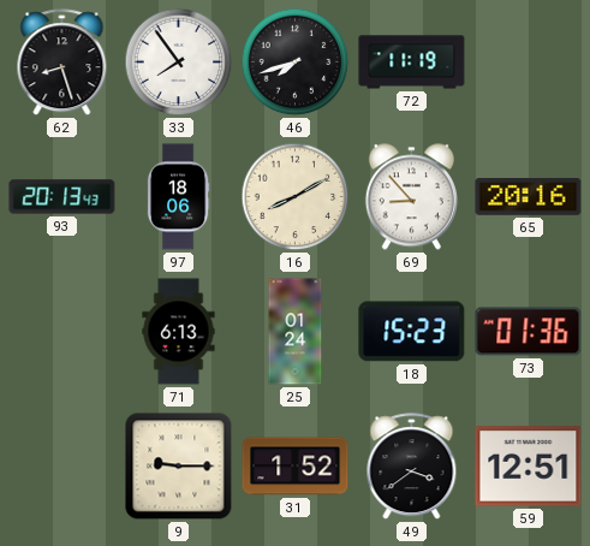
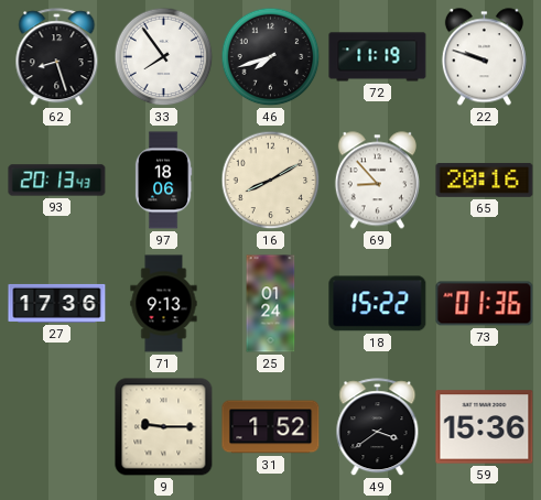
22: none -> 9:48 (484, 57)
27: none -> 17:36 (57, 303)
71: 6:13 -> 9:13 (164, 304)
18: 15:23 -> 15:22 (378, 304)
59: 12:51 -> 15:36 (485, 427)
